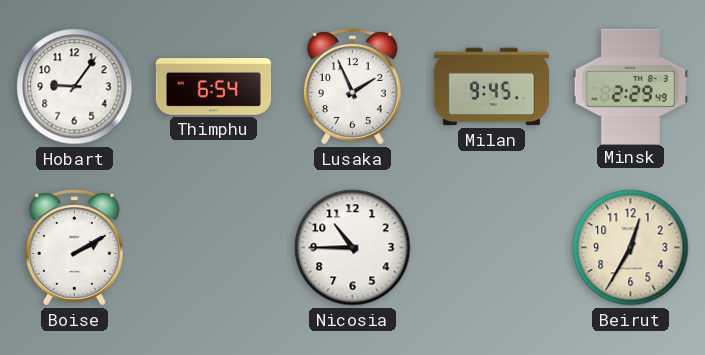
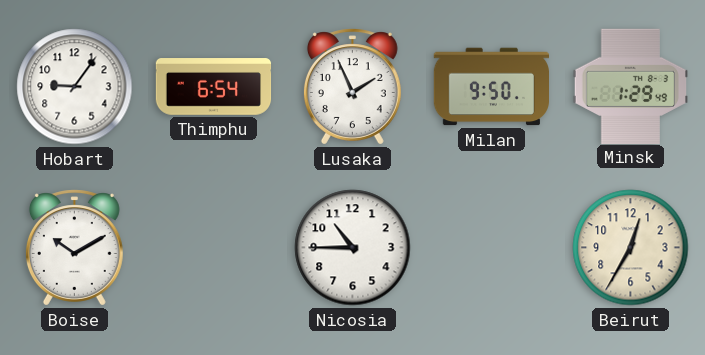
Milan: 9:45 -> 9:50 (492, 87)
Minsk: 2:29 -> 1:29 (630, 86)
Boise: 2:10 -> 10:10 (74, 248)
